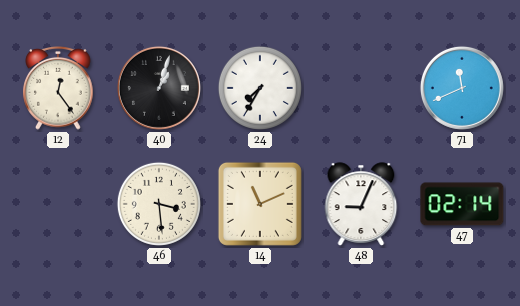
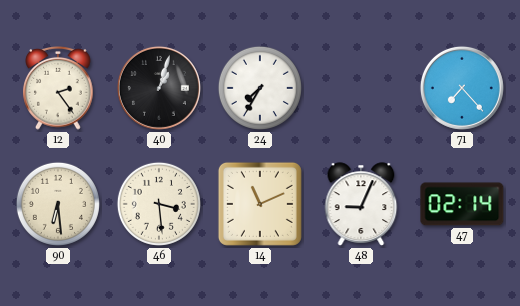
12: 12:24 -> 2:24 (58, 89)
71: 11:41 -> 7:23 (462, 88)
90: none -> 6:29 (58, 204)
